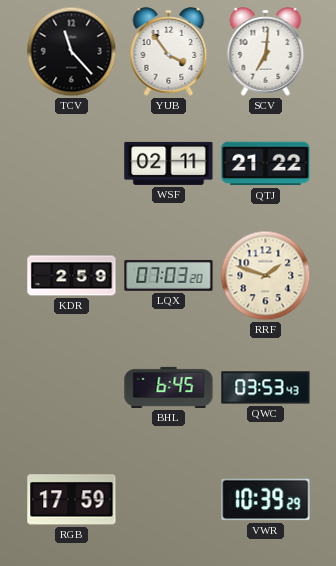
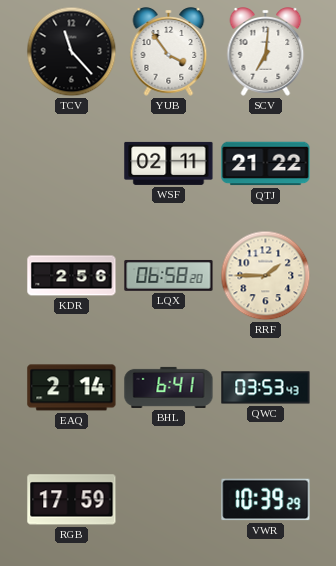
KDR: 2:59 -> 2:56 (72, 276)
LQX: 07:03 -> 06:58 (169, 275)
RRF: 1:48 -> 1:45 (266, 276)
EAQ: none -> 2:14 (72, 388)
BHL: 6:45 -> 6:41 (169, 387)
